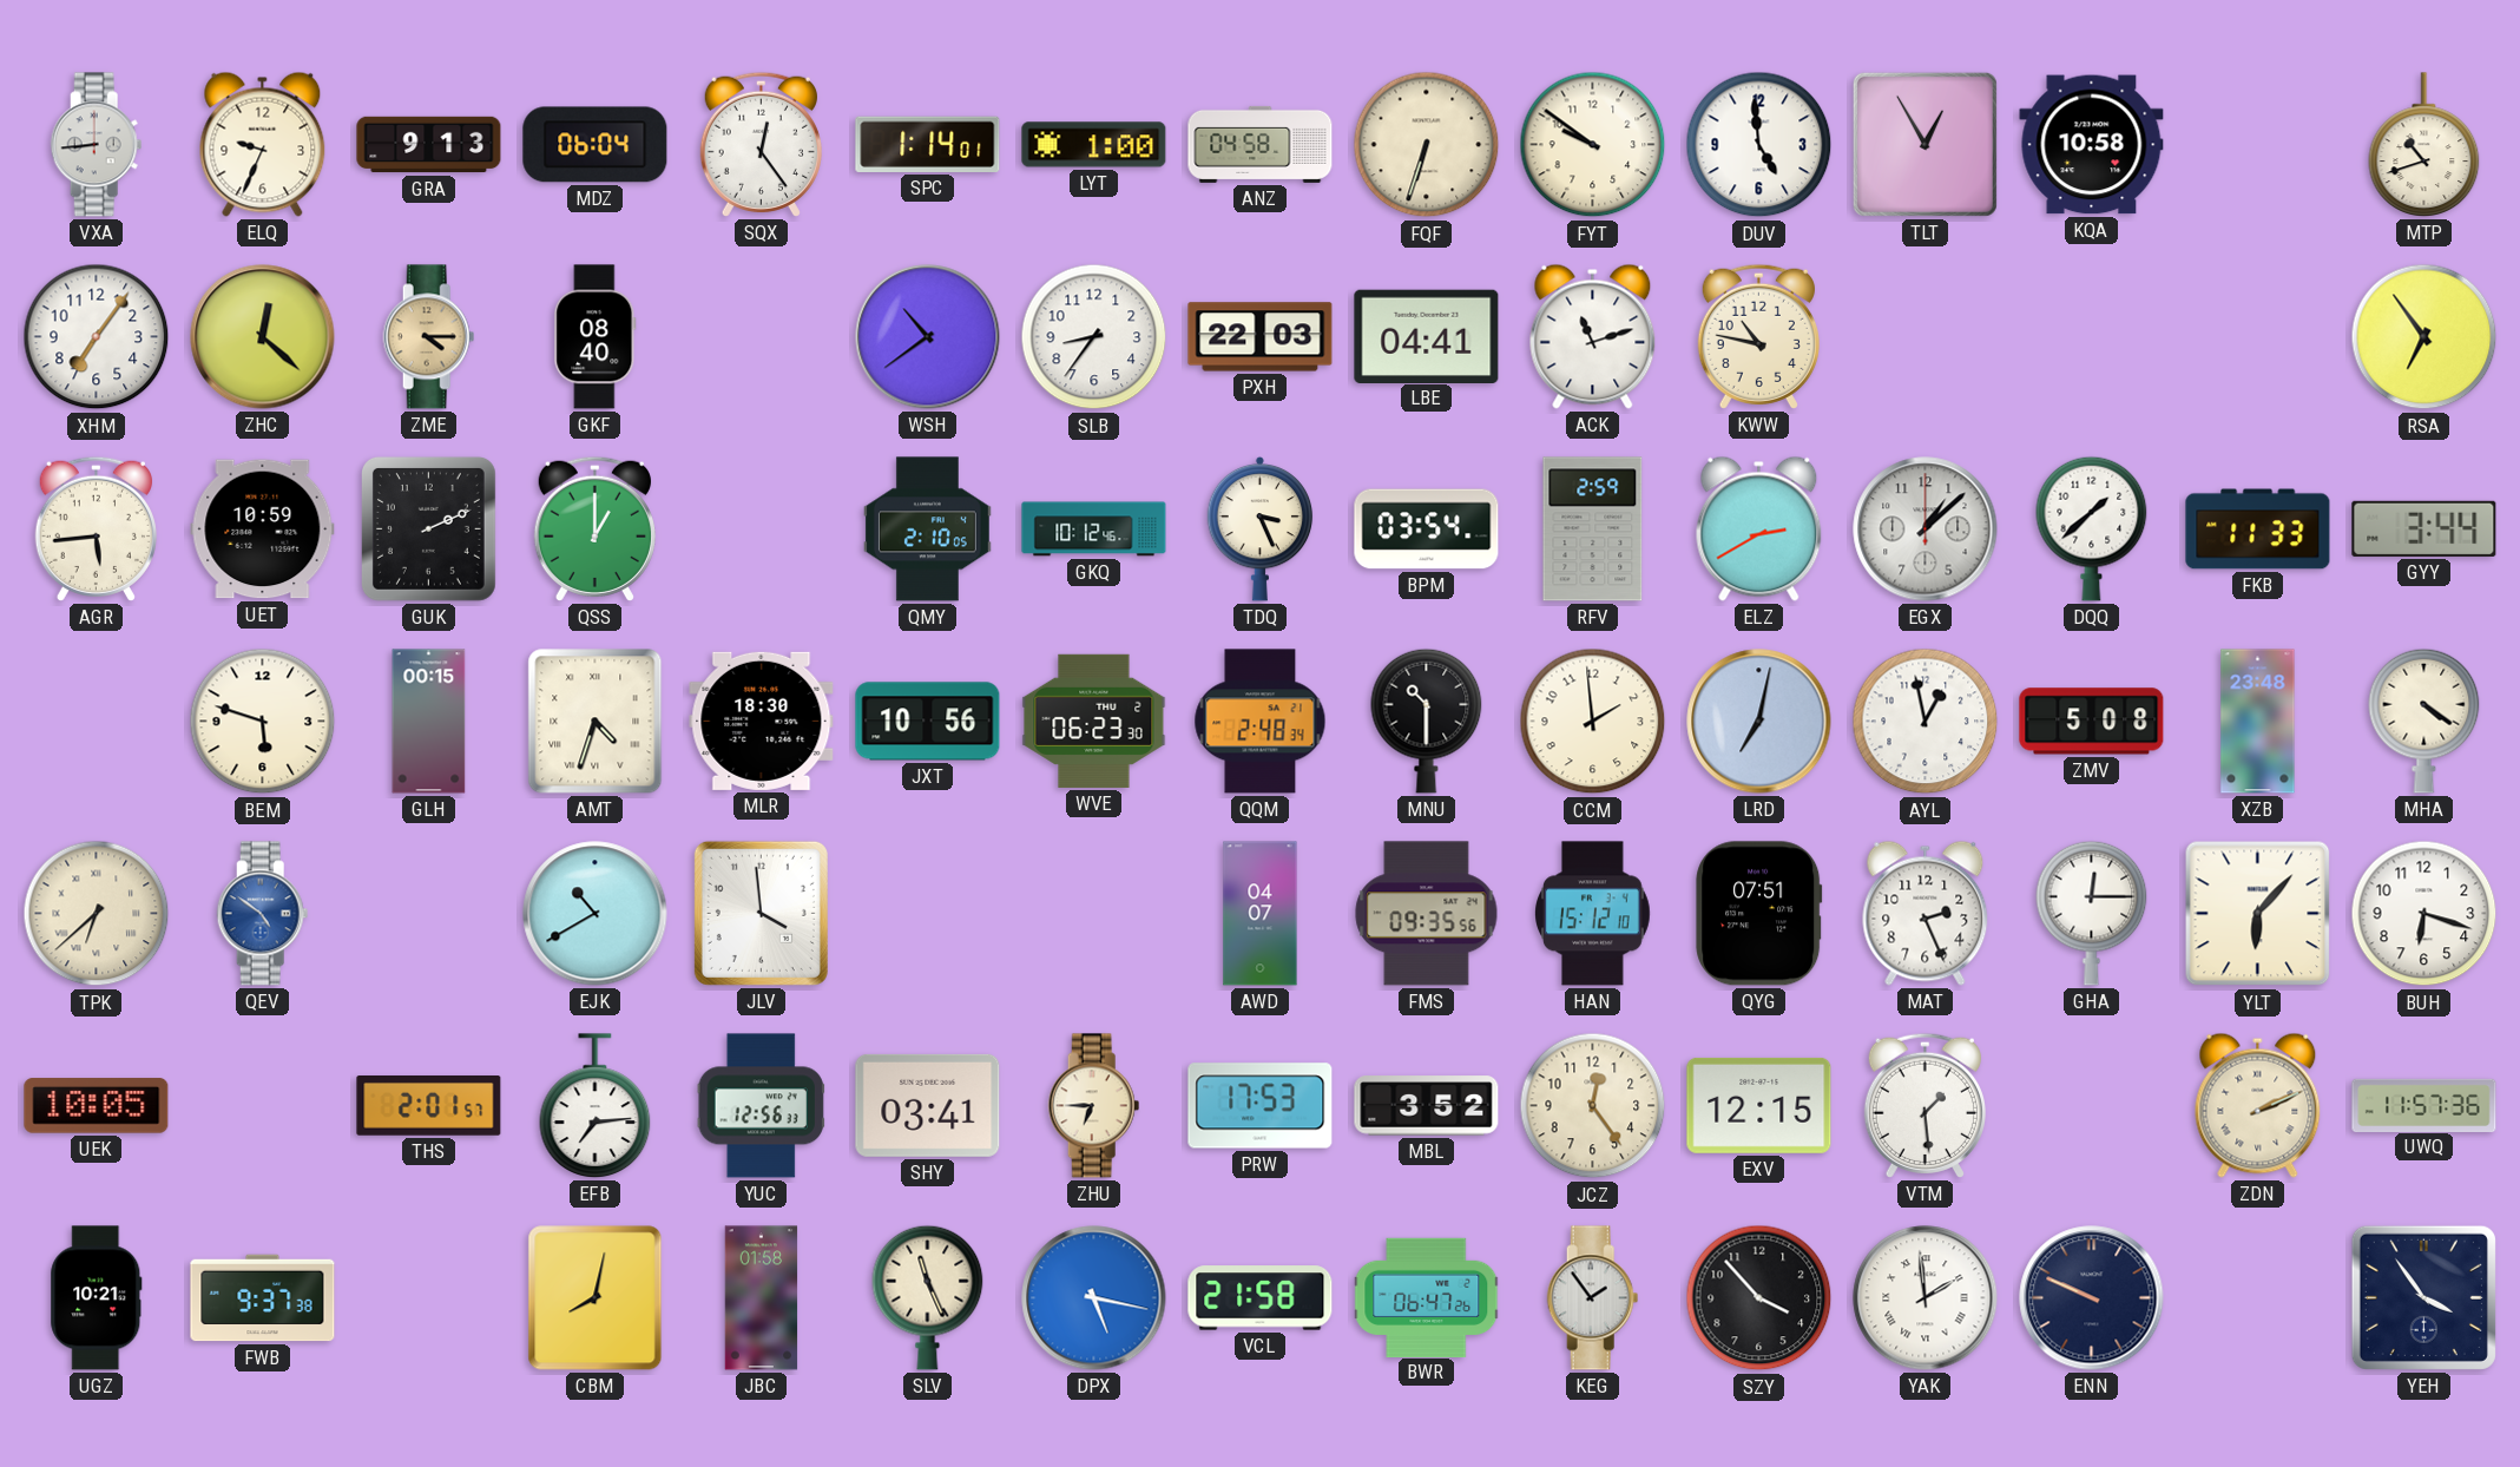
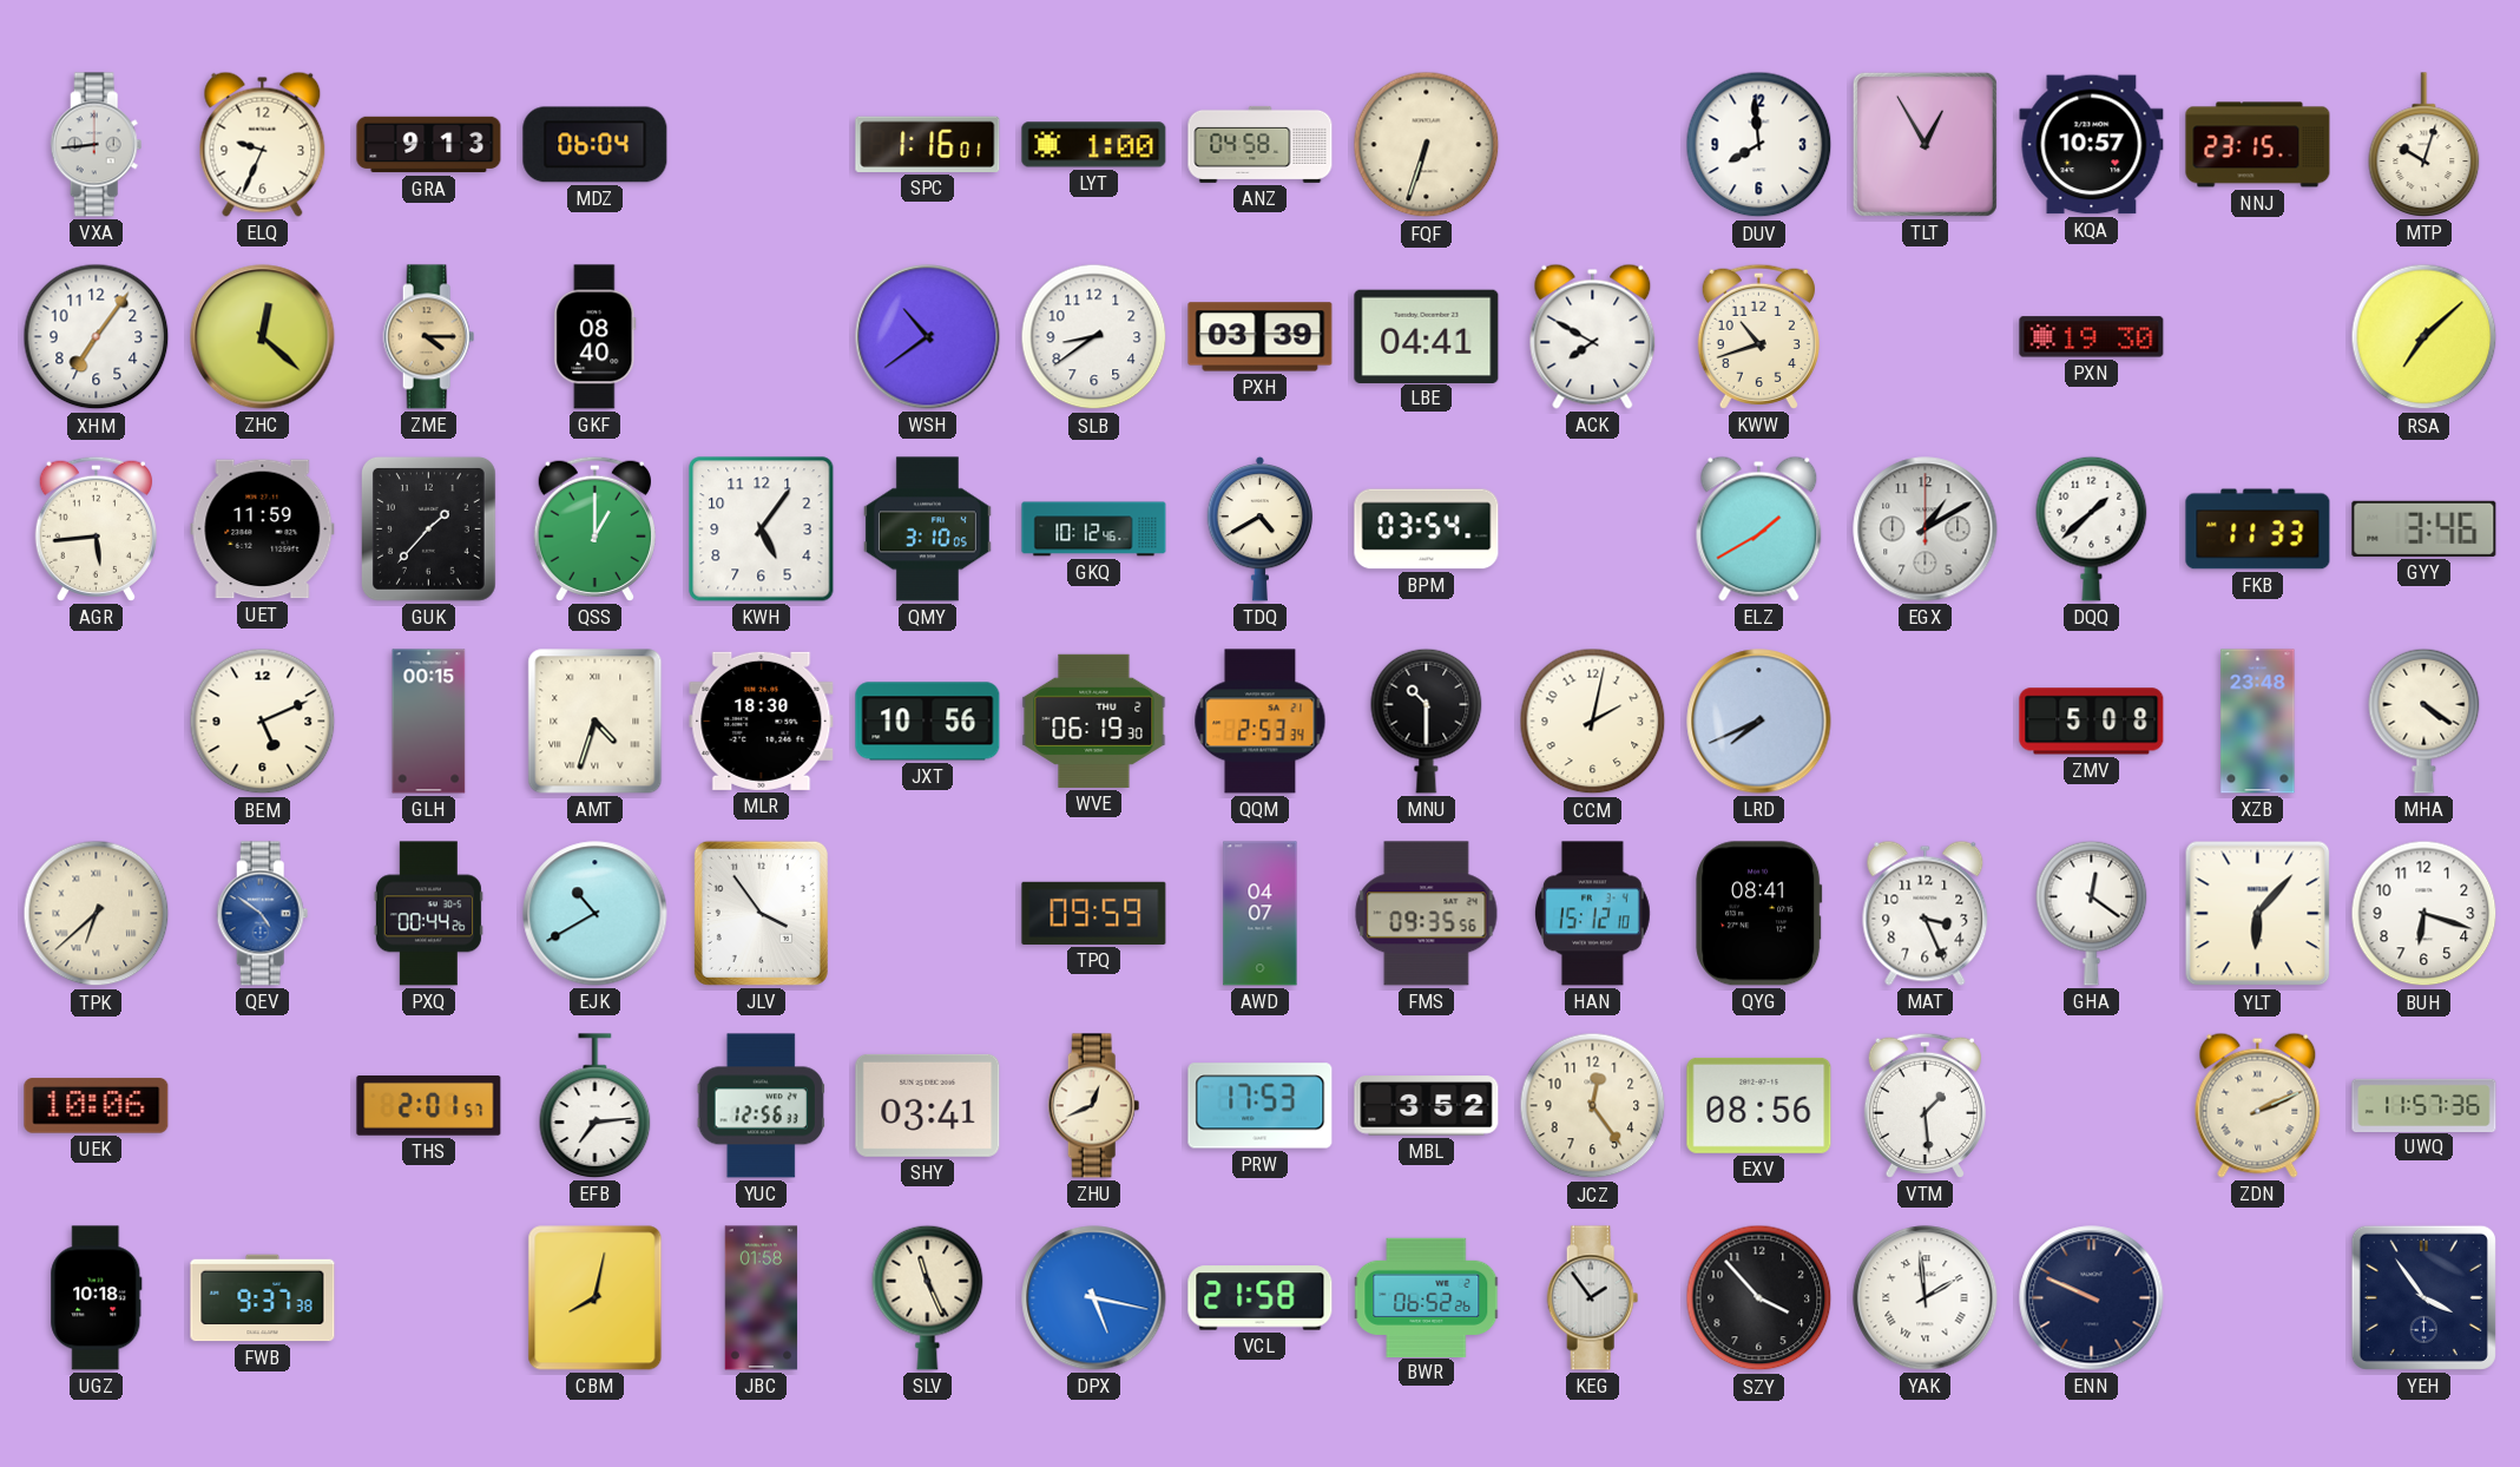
SQX: 12:24 -> none (761, 144)
SPC: 1:14 -> 1:16 (928, 144)
FYT: 9:51 -> none (1593, 145)
DUV: 4:59 -> 7:59 (1759, 145)
KQA: 10:58 -> 10:57 (2092, 145)
NNJ: none -> 23:15 (2258, 145)
MTP: 10:42 -> 10:03 (2424, 145)
SLB: 8:36 -> 8:39 (1094, 337)
PXH: 22:03 -> 03:39 (1261, 337)
ACK: 11:12 -> 7:50 (1593, 336)
KWW: 10:47 -> 10:42 (1758, 336)
PXN: none -> 19:30 (2092, 337)
RSA: 6:54 -> 7:08 (2424, 337)
UET: 10:59 -> 11:59 (263, 529)
GUK: 2:11 -> 1:37 (428, 528)
KWH: none -> 5:06 (762, 529)
QMY: 2:10 -> 3:10 (927, 529)
TDQ: 3:26 -> 4:40 (1261, 528)
RFV: 2:59 -> none (1593, 529)
ELZ: 2:40 -> 1:40 (1759, 528)
EGX: 1:08 -> 1:10 (1926, 529)
GYY: 3:44 -> 3:46 (2424, 528)
BEM: 5:48 -> 5:11 (263, 722)
WVE: 06:23 -> 06:19 (1094, 721)
QQM: 2:48 -> 2:53 (1261, 722)
CCM: 1:59 -> 2:02 (1593, 722)
LRD: 7:02 -> 7:41 (1759, 722)
AYL: 12:58 -> none (1926, 722)
PXQ: none -> 00:44 (428, 914)
JLV: 3:59 -> 3:54 (761, 913)
TPQ: none -> 09:59 (1094, 913)
QYG: 07:51 -> 08:41 (1759, 914)
MAT: 2:26 -> 3:26 (1926, 913)
GHA: 12:15 -> 12:21 (2092, 913)
UEK: 10:05 -> 10:06 (97, 1106)
ZHU: 6:45 -> 12:41 (1094, 1106)
EXV: 12:15 -> 08:56 (1759, 1105)
UGZ: 10:21 -> 10:18 (97, 1298)
BWR: 06:47 -> 06:52 (1427, 1297)
